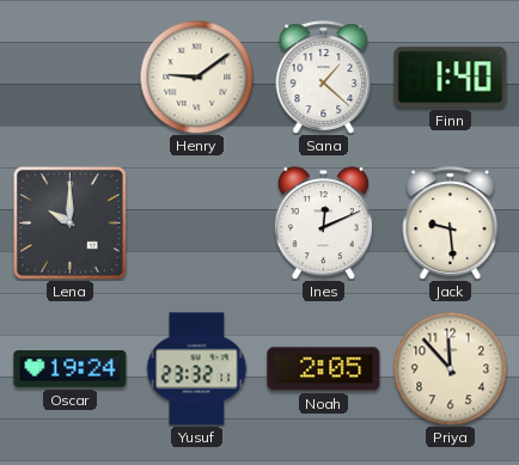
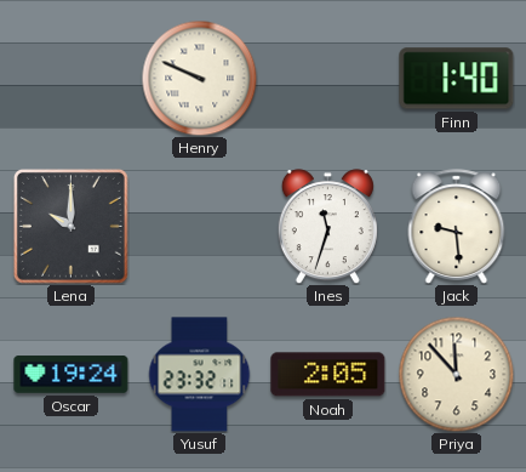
Henry: 9:09 -> 9:49 (199, 78)
Sana: 1:22 -> none (324, 78)
Ines: 12:11 -> 11:33 (327, 227)
